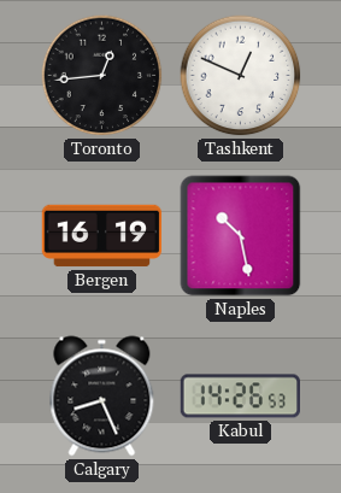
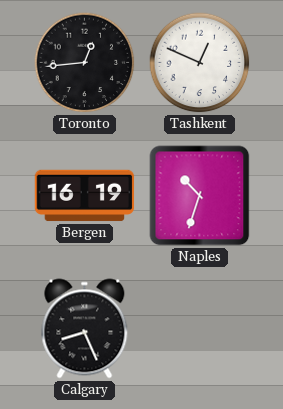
Naples: 10:28 -> 10:33 (200, 196)
Kabul: 14:26 -> none (240, 397)
